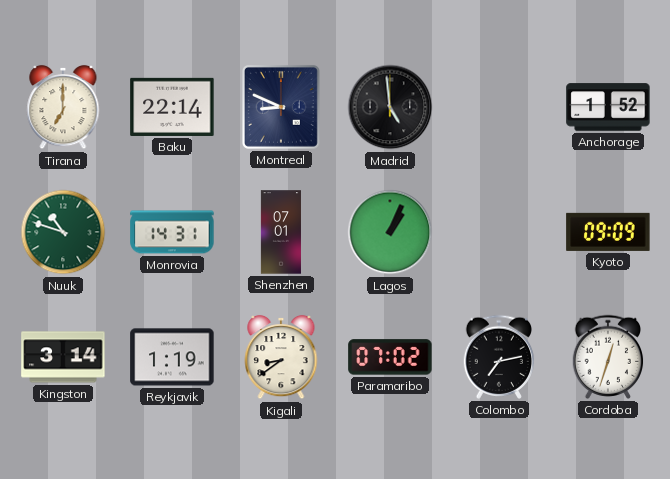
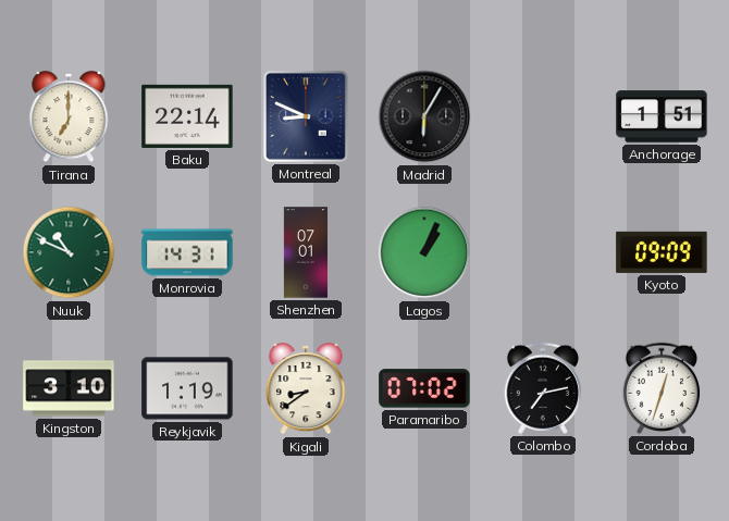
Madrid: 4:59 -> 6:05 (424, 116)
Anchorage: 1:52 -> 1:51 (662, 116)
Nuuk: 10:48 -> 10:49 (69, 252)
Kingston: 3:14 -> 3:10 (69, 388)
